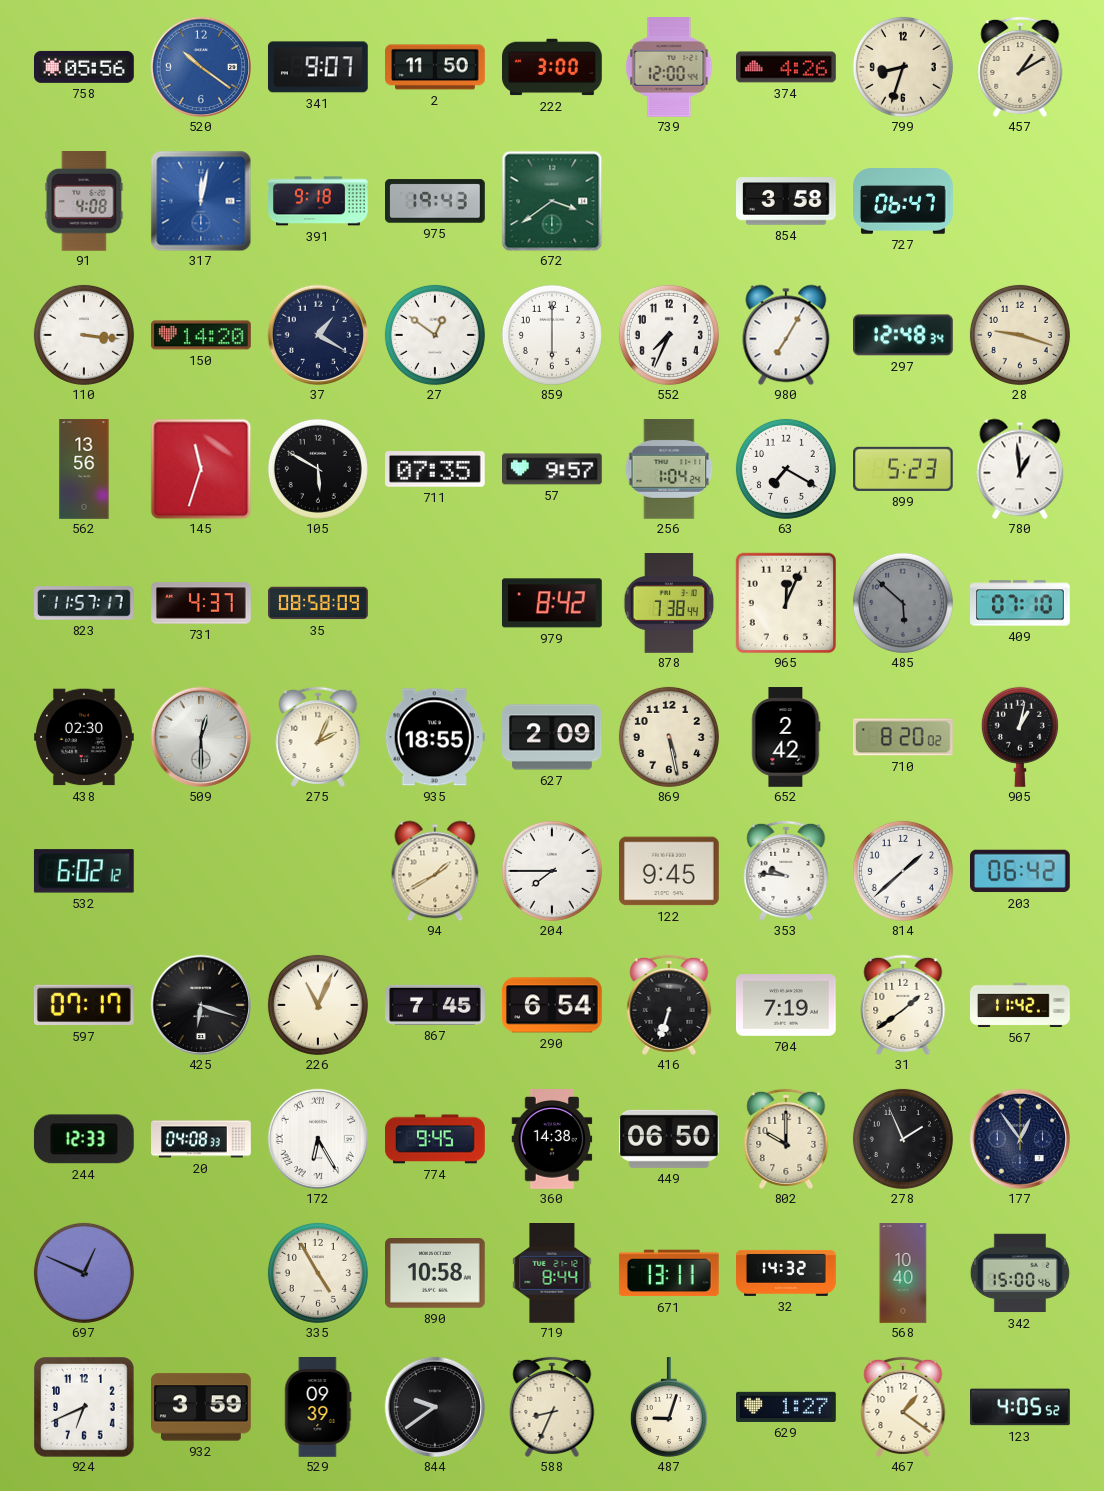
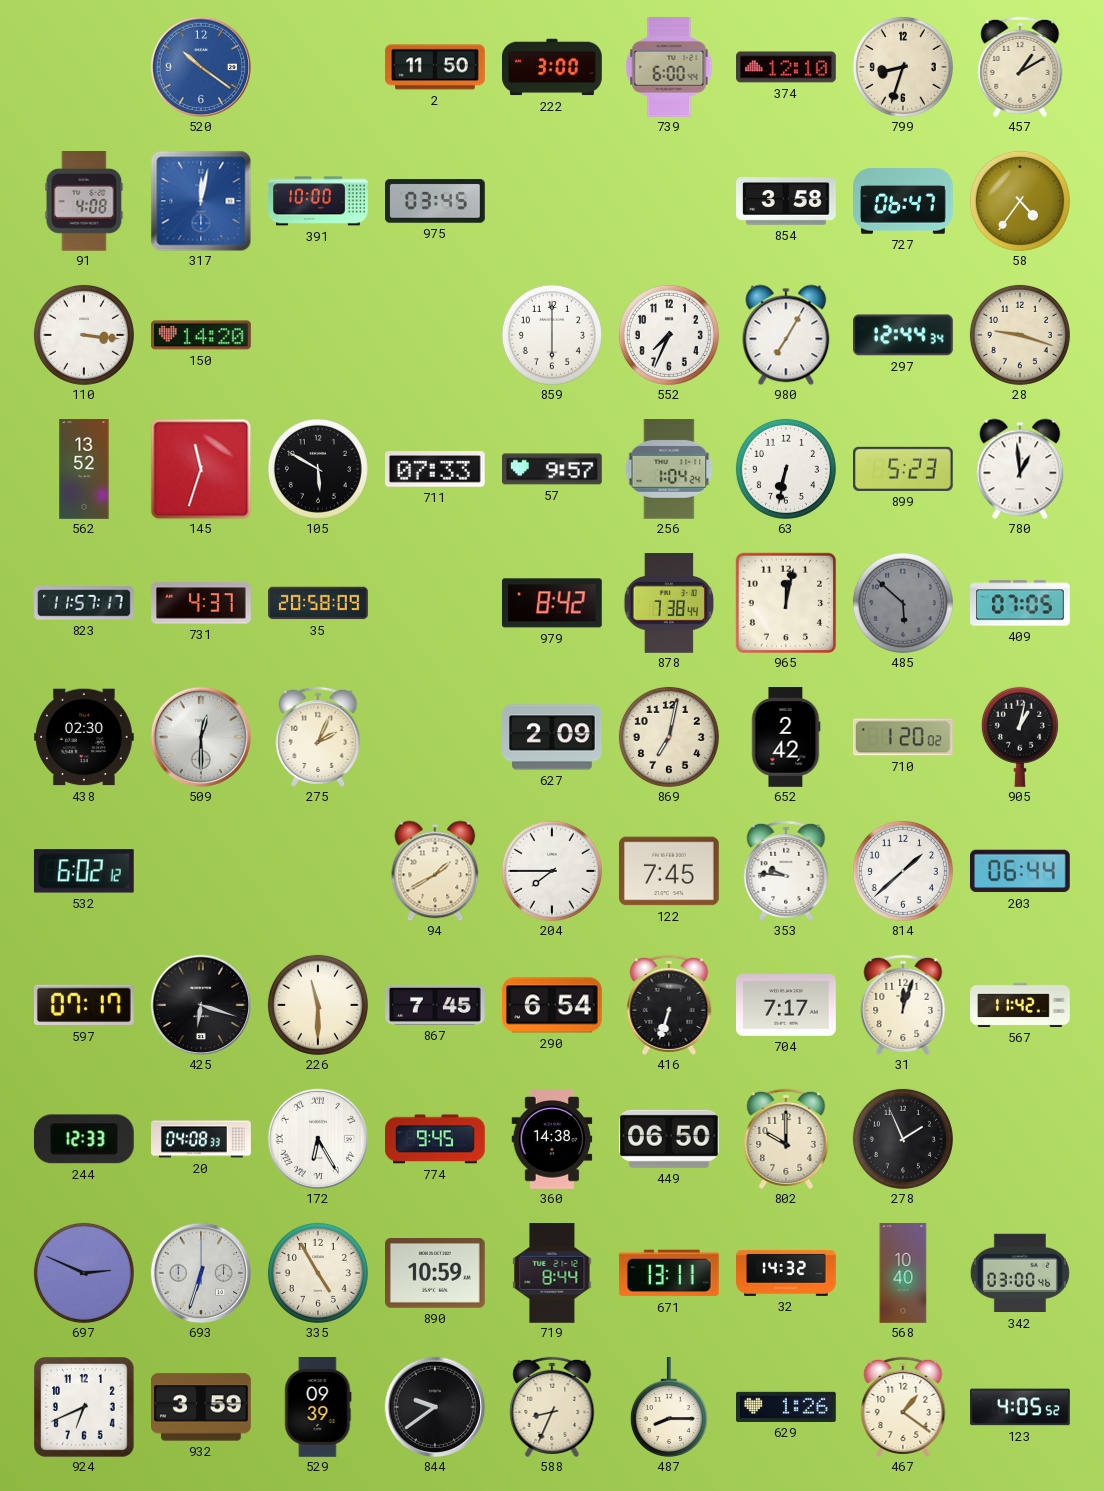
758: 05:56 -> none (85, 67)
341: 9:07 -> none (318, 67)
739: 12:00 -> 6:00 (669, 68)
374: 4:26 -> 12:10 (786, 67)
391: 9:18 -> 10:00 (318, 201)
975: 19:43 -> 03:45 (436, 201)
672: 3:39 -> none (552, 201)
58: none -> 4:36 (1020, 201)
37: 1:20 -> none (317, 334)
27: 12:51 -> none (435, 335)
297: 12:48 -> 12:44 (904, 335)
562: 13:56 -> 13:52 (84, 469)
711: 07:35 -> 07:33 (436, 469)
63: 7:20 -> 6:32 (786, 469)
35: 08:58 -> 20:58 (318, 603)
965: 12:04 -> 12:02 (786, 603)
409: 07:10 -> 07:05 (1020, 603)
935: 18:55 -> none (435, 737)
869: 5:28 -> 7:02 (669, 737)
710: 8:20 -> 1:20 (903, 737)
122: 9:45 -> 7:45 (670, 871)
203: 06:42 -> 06:44 (1021, 871)
226: 11:04 -> 11:30 (318, 1005)
704: 7:19 -> 7:17 (787, 1006)
31: 1:39 -> 12:03 (903, 1005)
177: 12:54 -> none (1019, 1138)
697: 12:49 -> 2:49 (84, 1273)
693: none -> 6:33 (200, 1272)
890: 10:58 -> 10:59 (436, 1274)
342: 15:00 -> 03:00 (1020, 1273)
487: 9:03 -> 8:15 (669, 1407)
629: 1:27 -> 1:26 (787, 1407)
